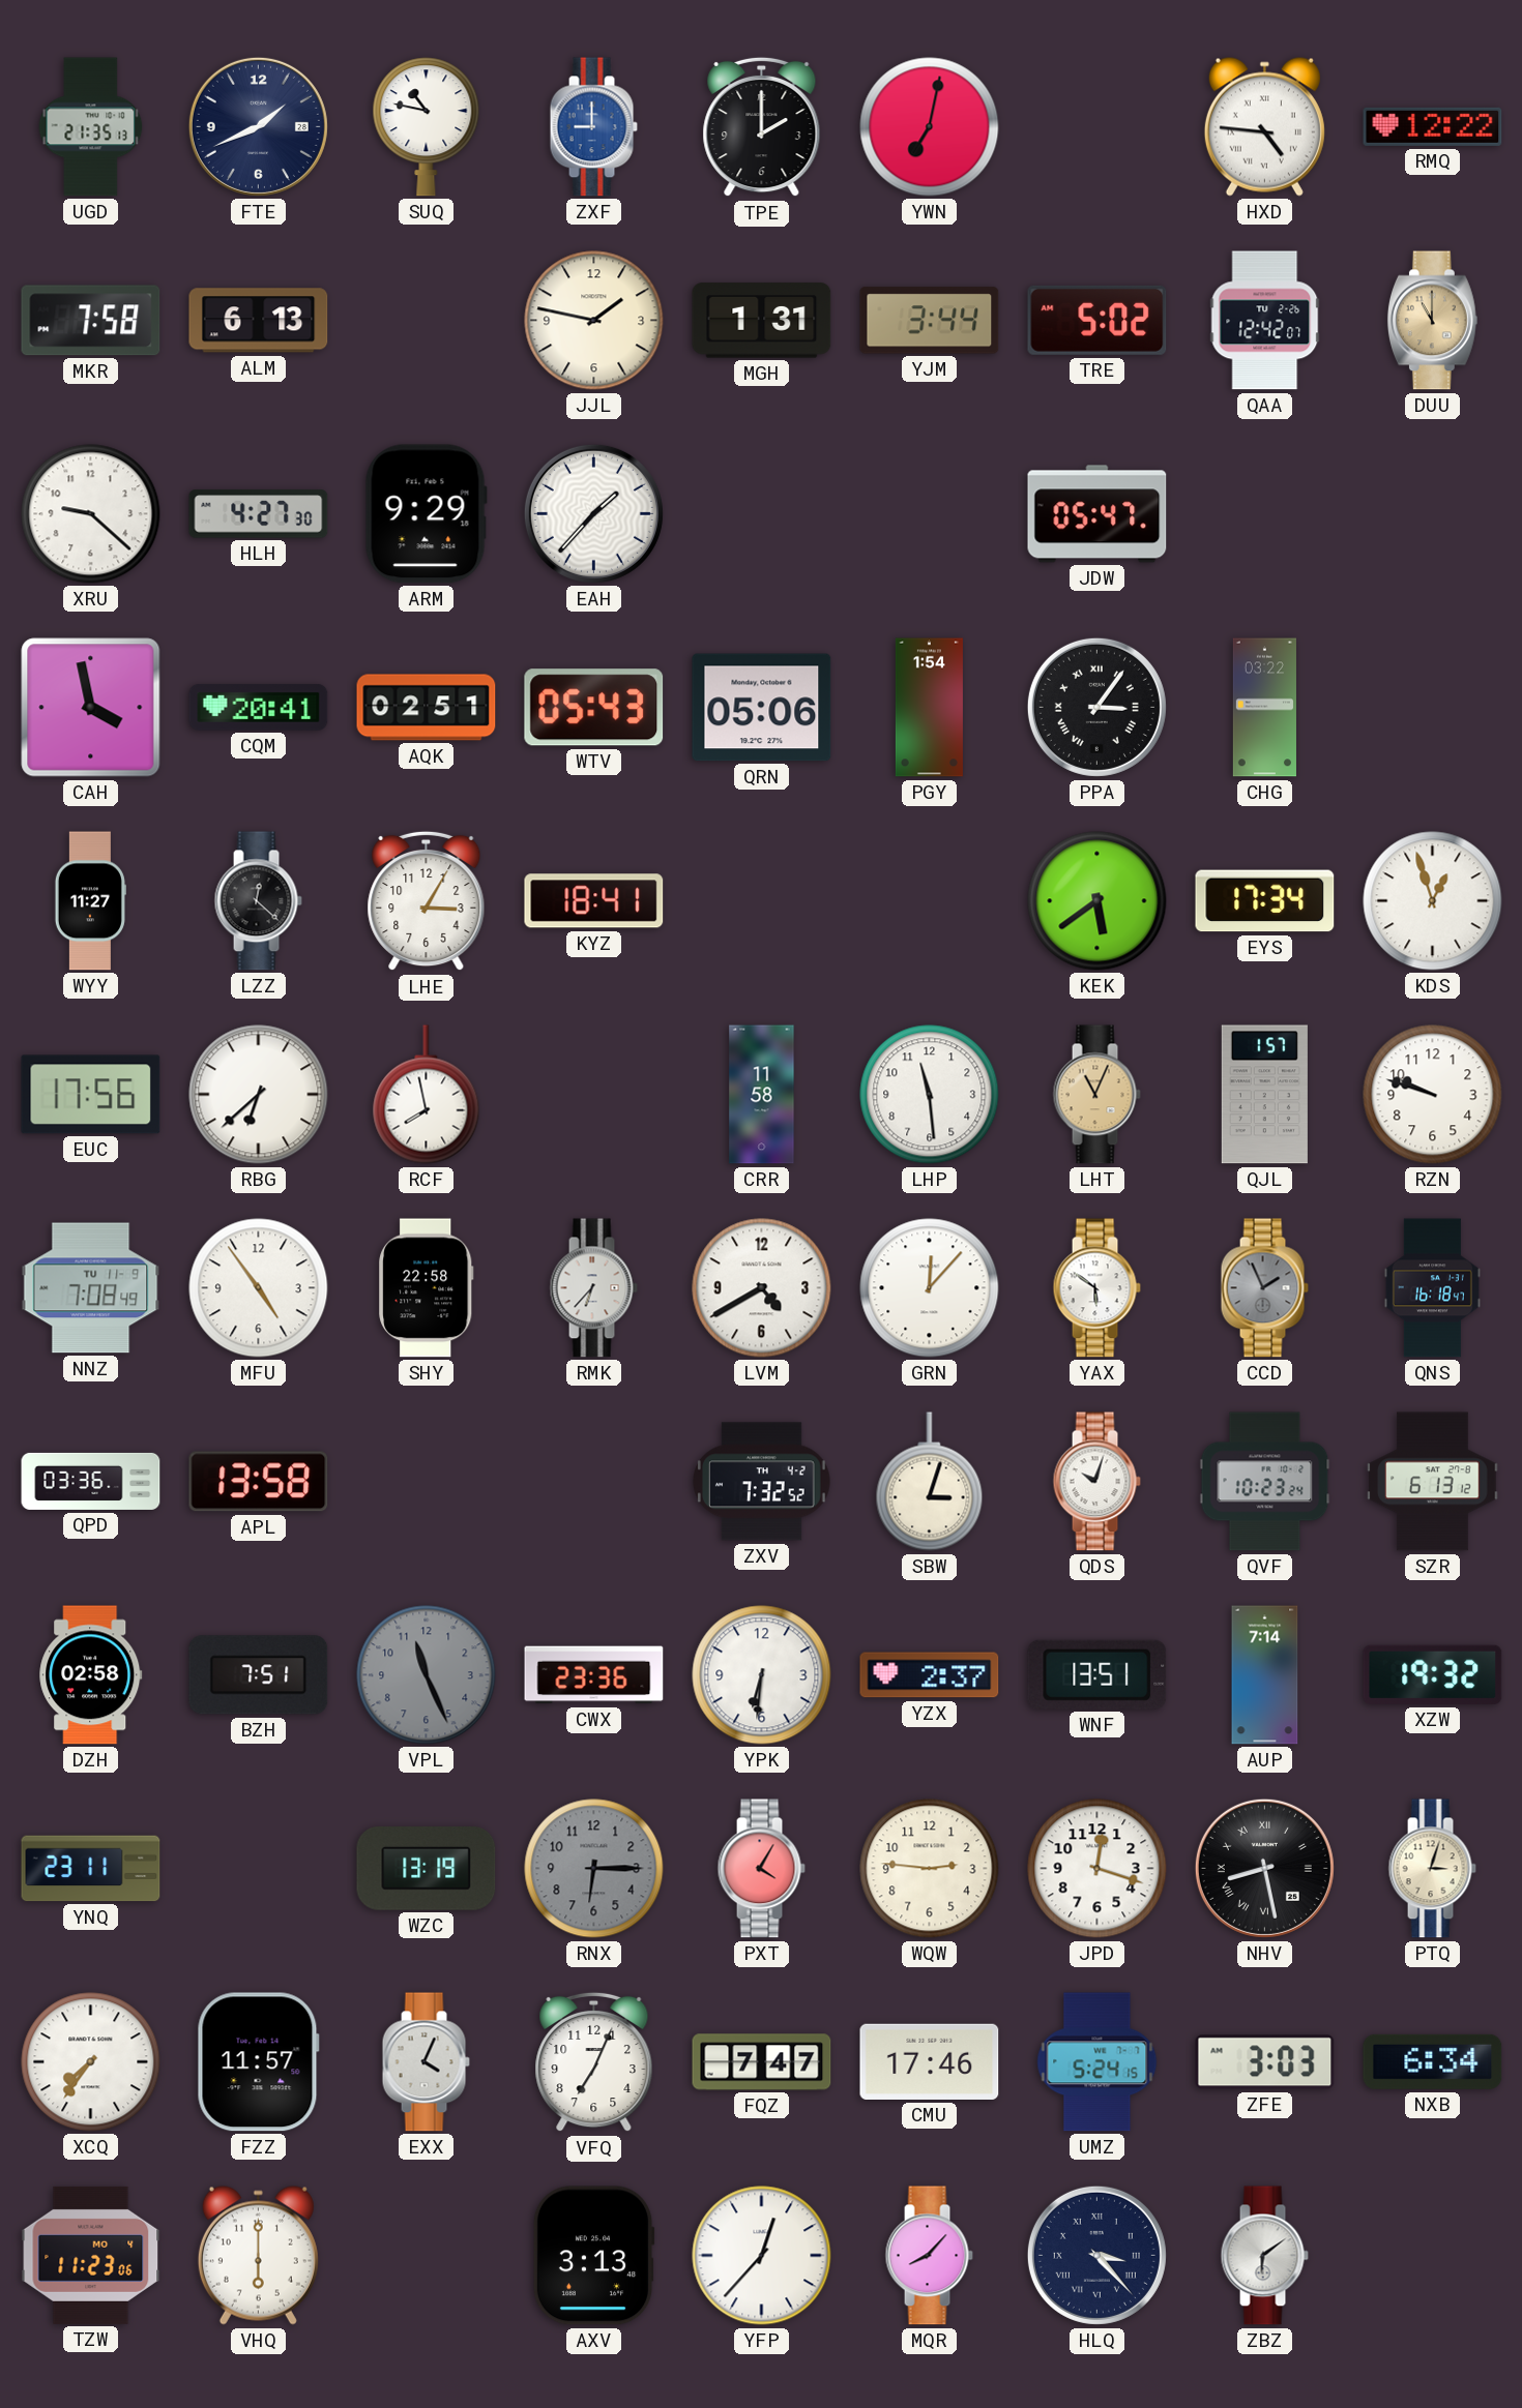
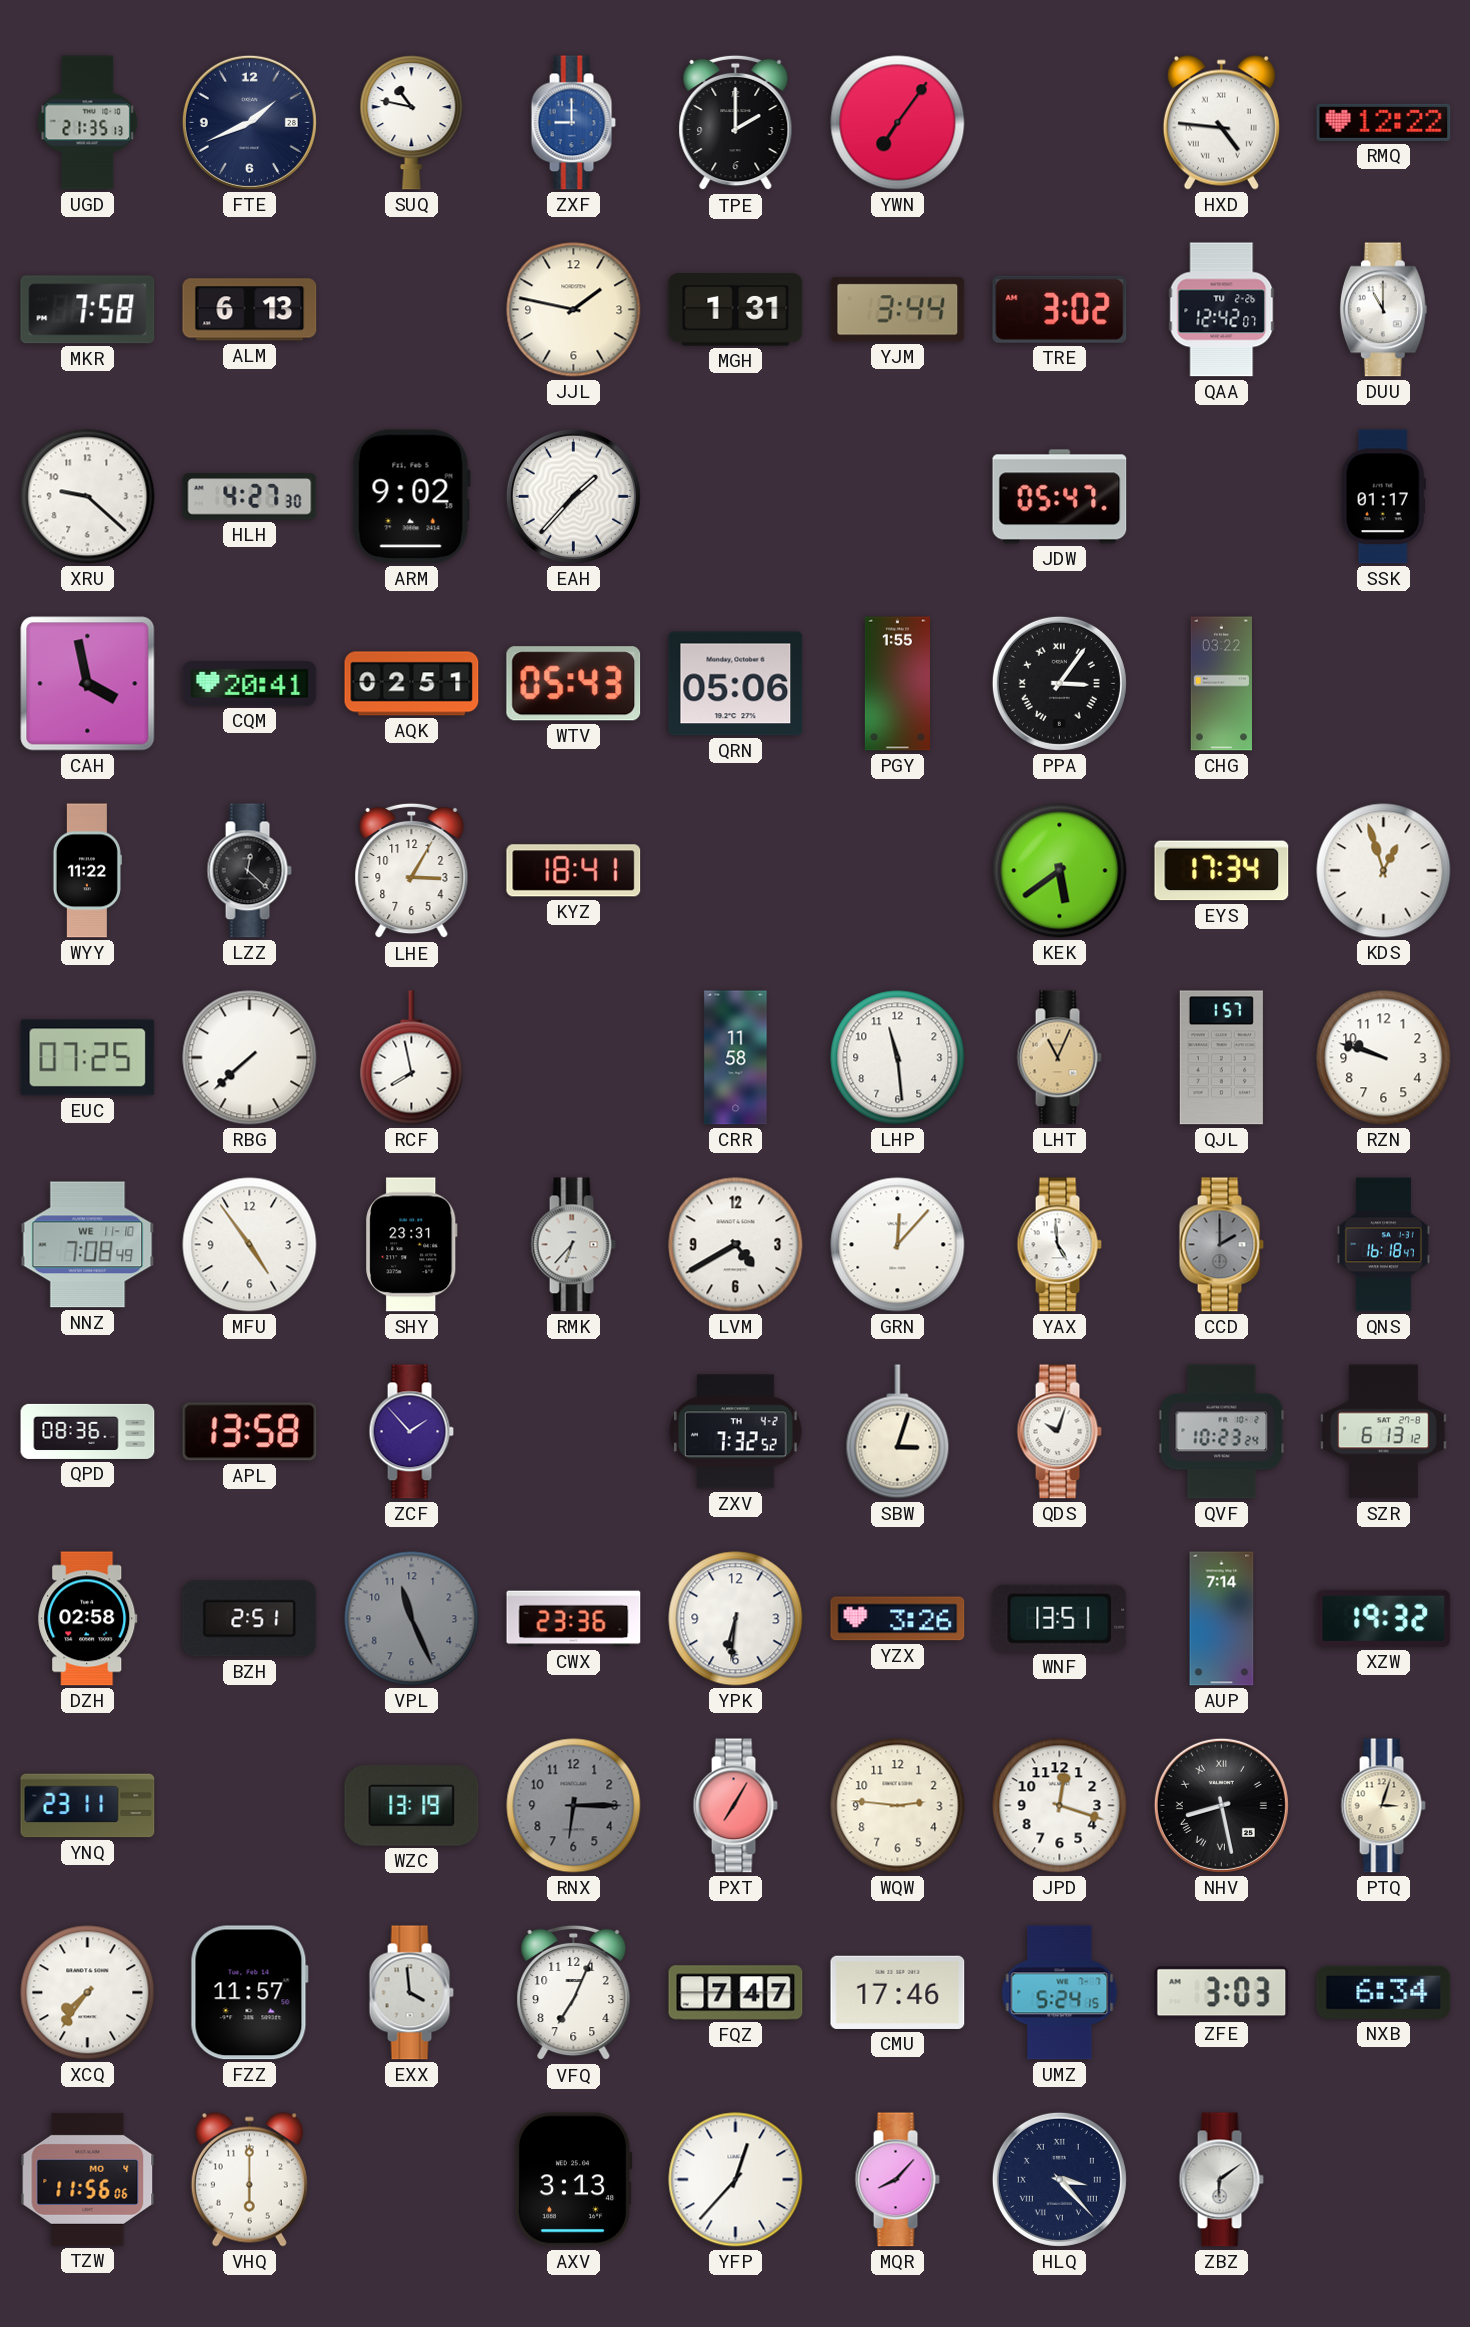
YWN: 7:02 -> 7:06 (898, 123)
TRE: 5:02 -> 3:02 (1060, 309)
DUU dial: champagne -> white (1383, 310)
ARM: 9:29 -> 9:02 (411, 497)
SSK: none -> 01:17 (1383, 497)
PGY: 1:54 -> 1:55 (897, 684)
WYY: 11:27 -> 11:22 (87, 871)
EUC: 17:56 -> 07:25 (88, 1058)
RBG: 6:38 -> 7:38 (250, 1058)
NNZ date: TU 11-9 -> WE 11-10 (88, 1245)
SHY: 22:58 -> 23:31 (412, 1245)
YAX: 5:51 -> 4:59 (1059, 1245)
CCD: 1:56 -> 2:00 (1221, 1245)
QPD: 03:36 -> 08:36 (88, 1431)
ZCF: none -> 1:53 (411, 1432)
BZH: 7:51 -> 2:51 (250, 1619)
YZX: 2:37 -> 3:26 (898, 1619)
PXT: 4:05 -> 7:05 (735, 1806)
EXX: 4:04 -> 3:59 (411, 1993)
TZW: 11:23 -> 11:56 (88, 2179)
